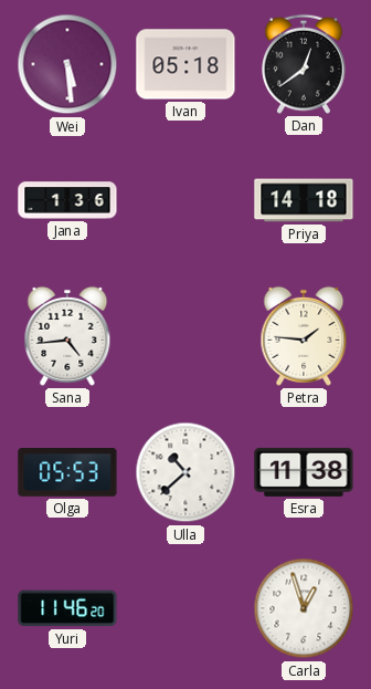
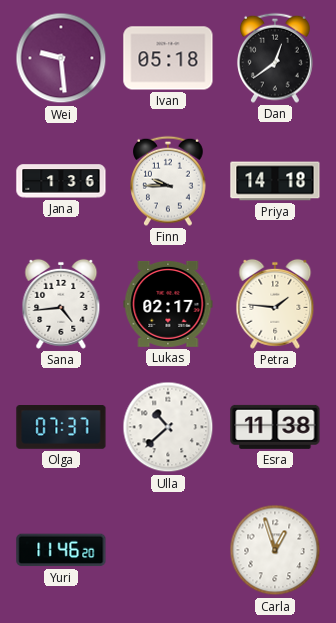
Wei: 5:29 -> 9:29 (61, 58)
Finn: none -> 9:45 (169, 181)
Lukas: none -> 02:17 (168, 304)
Olga: 05:53 -> 07:37 (61, 428)
